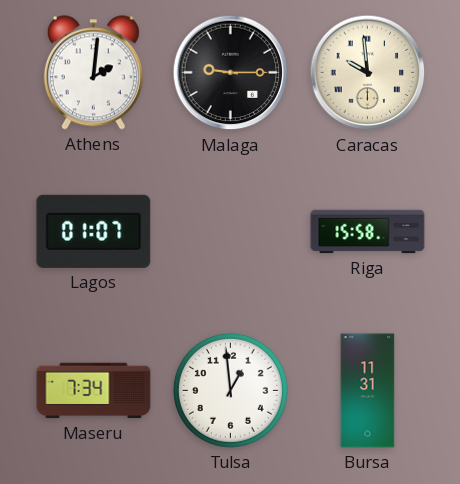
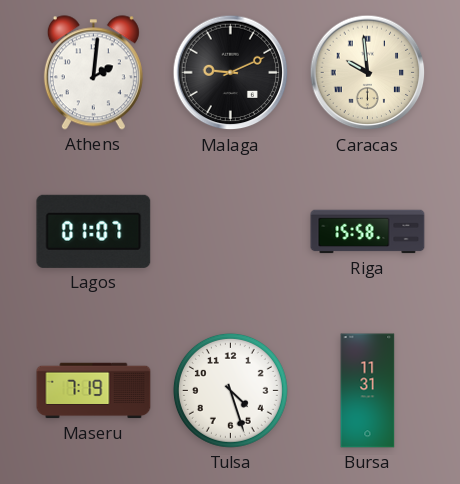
Malaga: 9:15 -> 9:11 (231, 73)
Maseru: 7:34 -> 7:19 (94, 391)
Tulsa: 12:59 -> 4:27 (230, 390)
